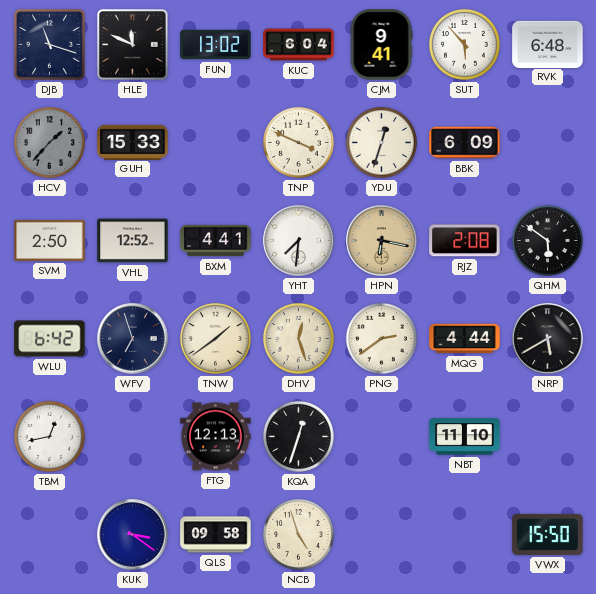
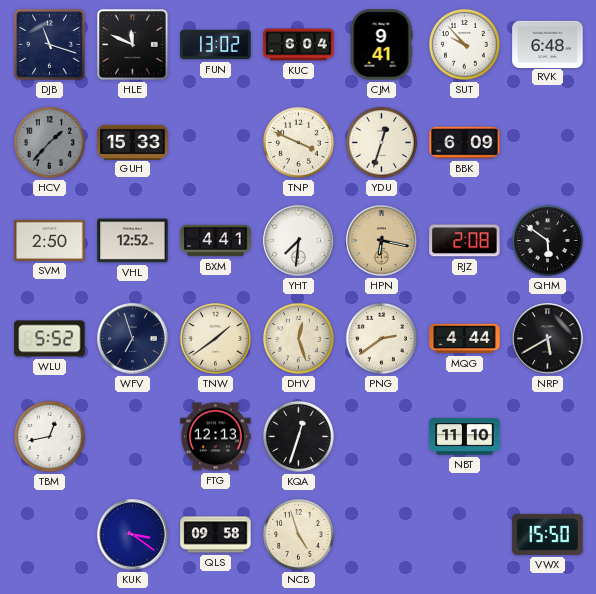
SUT: 5:53 -> 9:53 (464, 44)
WLU: 6:42 -> 5:52 (50, 339)
